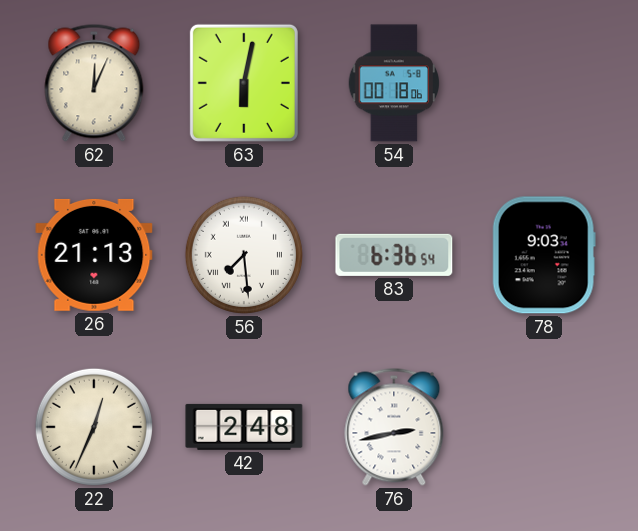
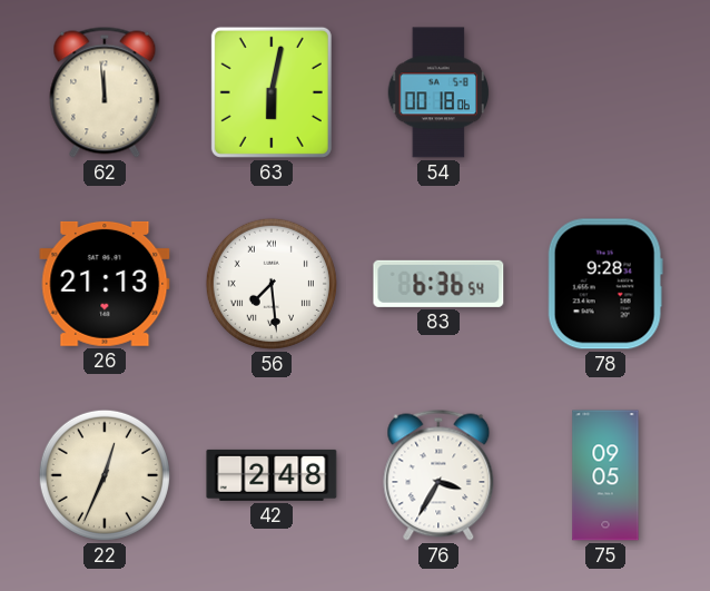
62: 12:04 -> 11:59 (105, 92)
78: 9:03 -> 9:28 (605, 284)
76: 2:43 -> 3:35 (438, 475)
75: none -> 09:05 (605, 475)
